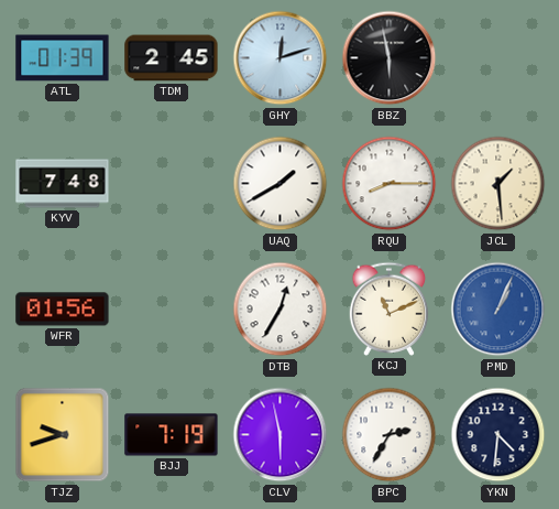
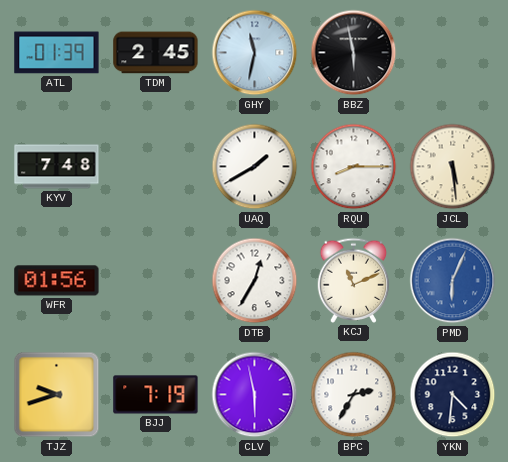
GHY: 12:12 -> 11:32 (255, 53)
JCL: 1:29 -> 5:29 (453, 167)
PMD: 1:04 -> 6:04 (453, 281)
